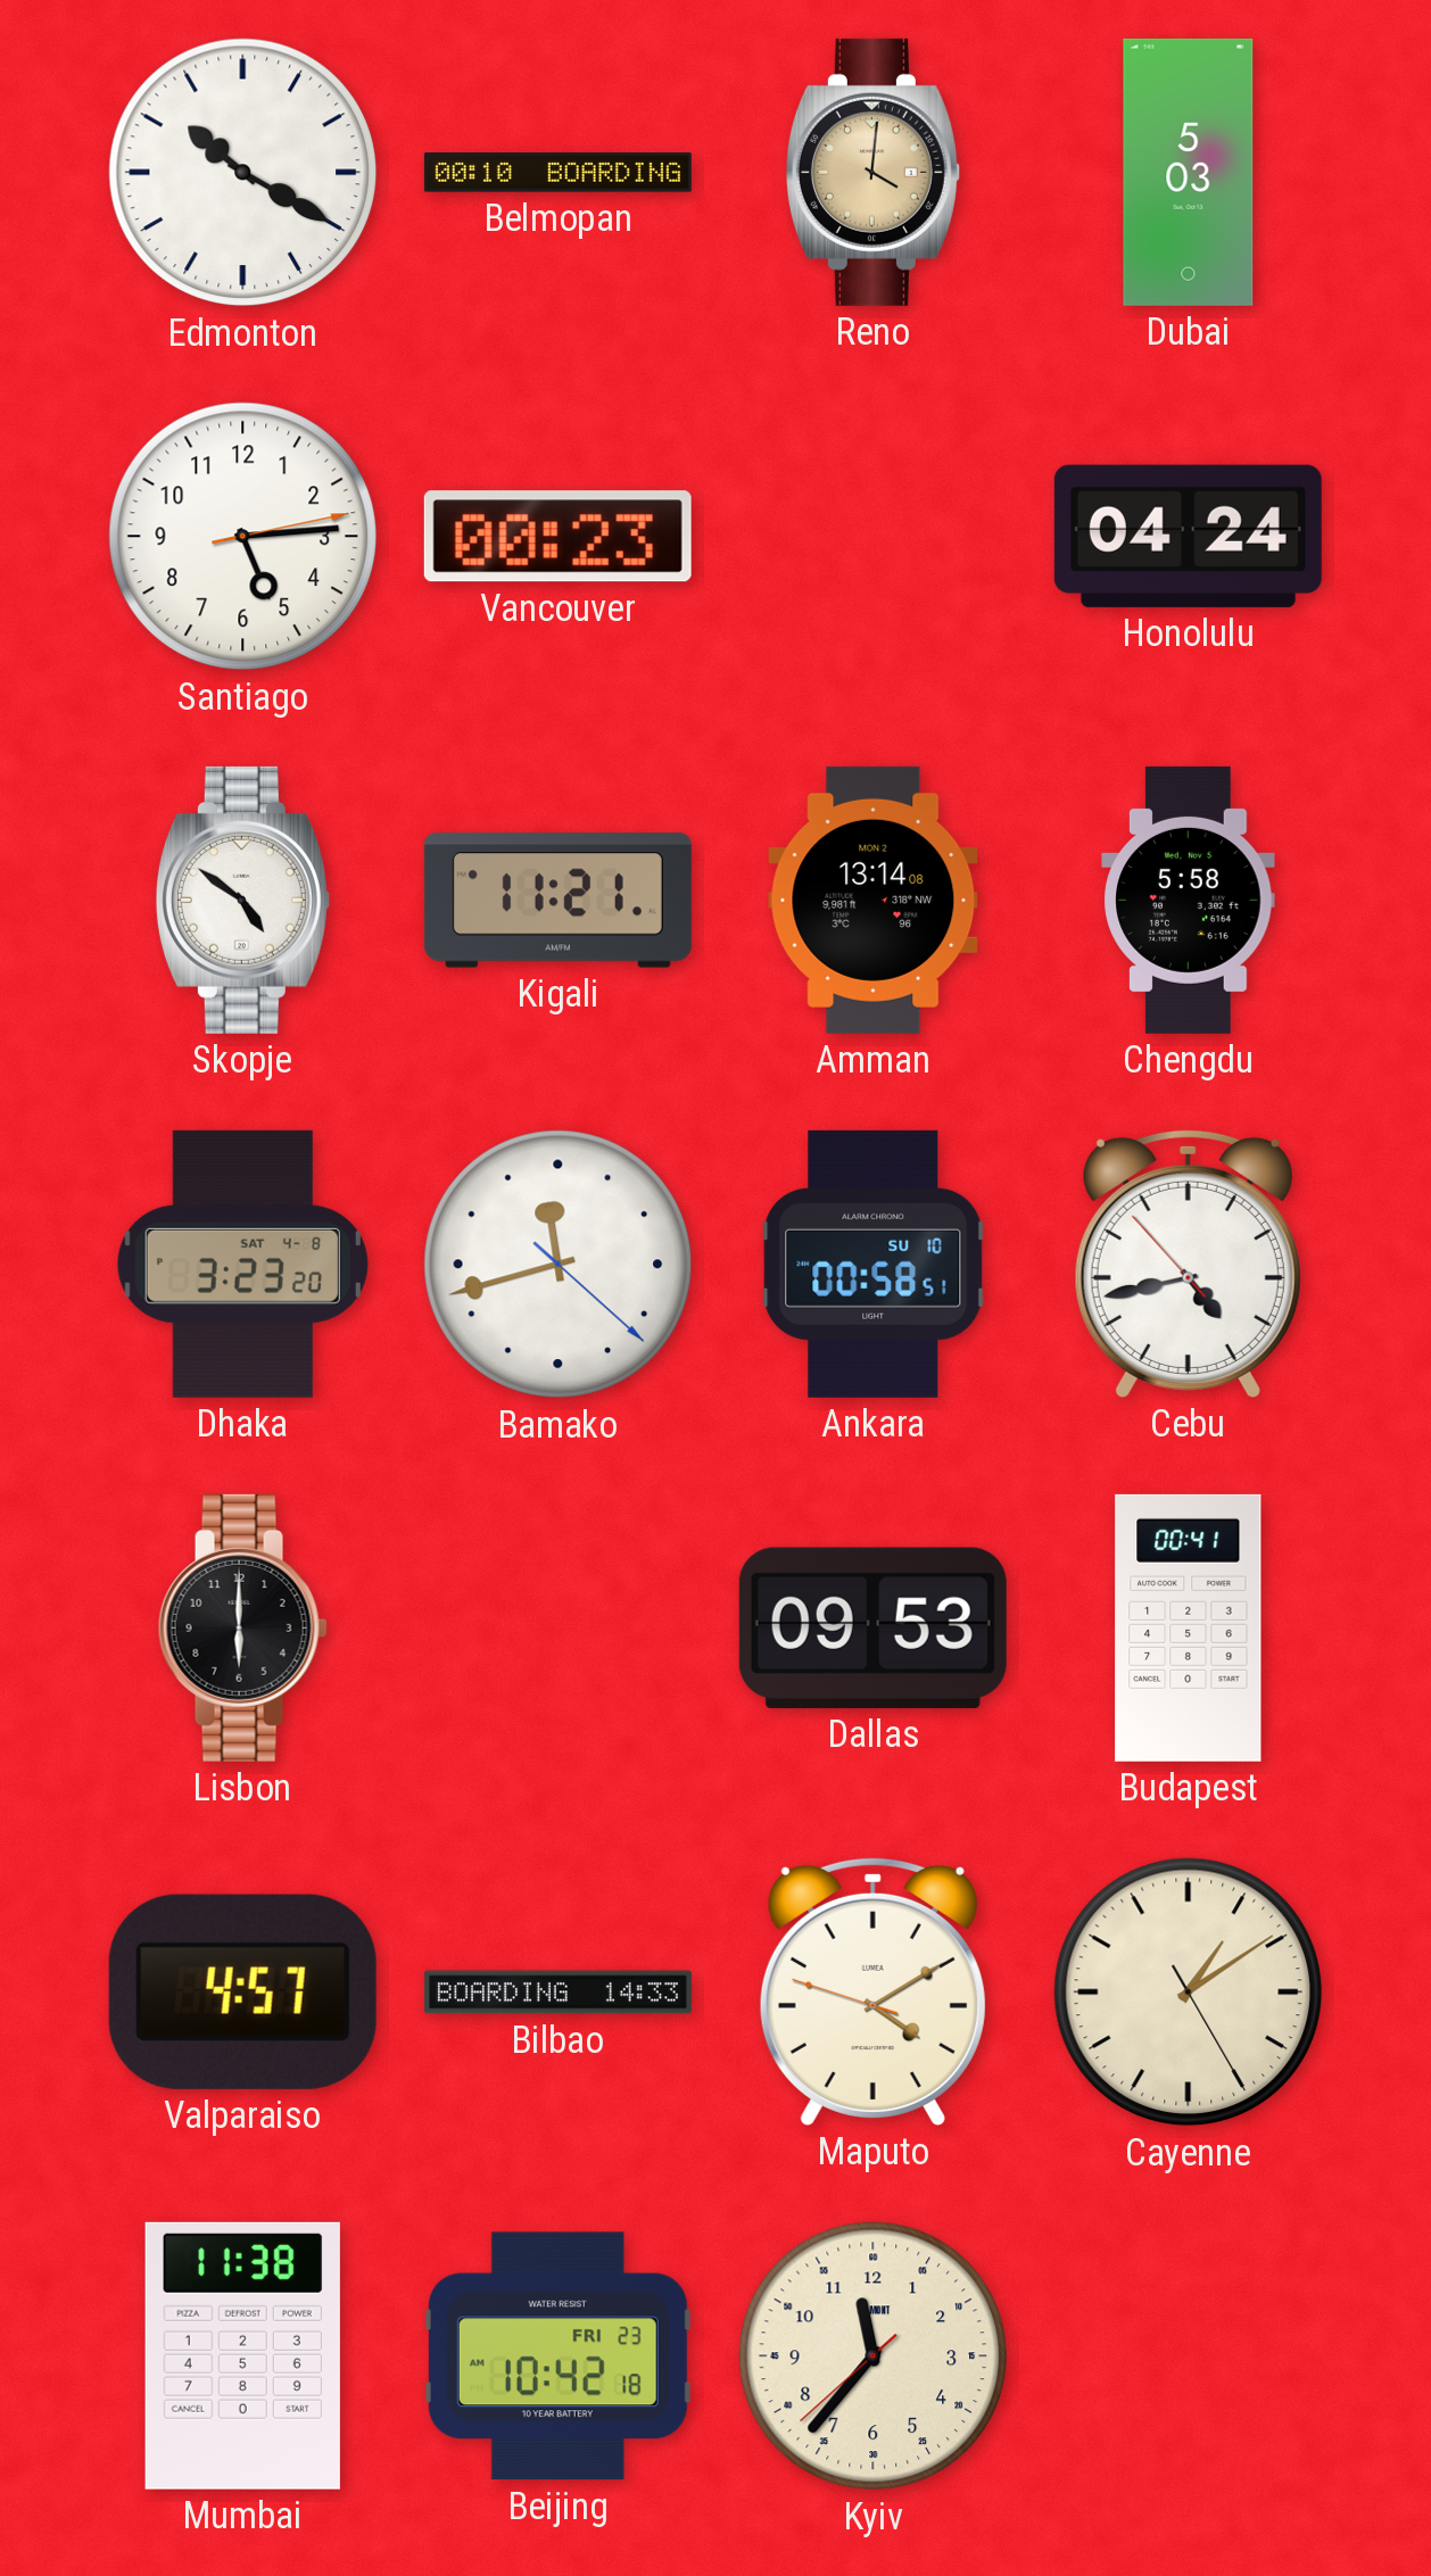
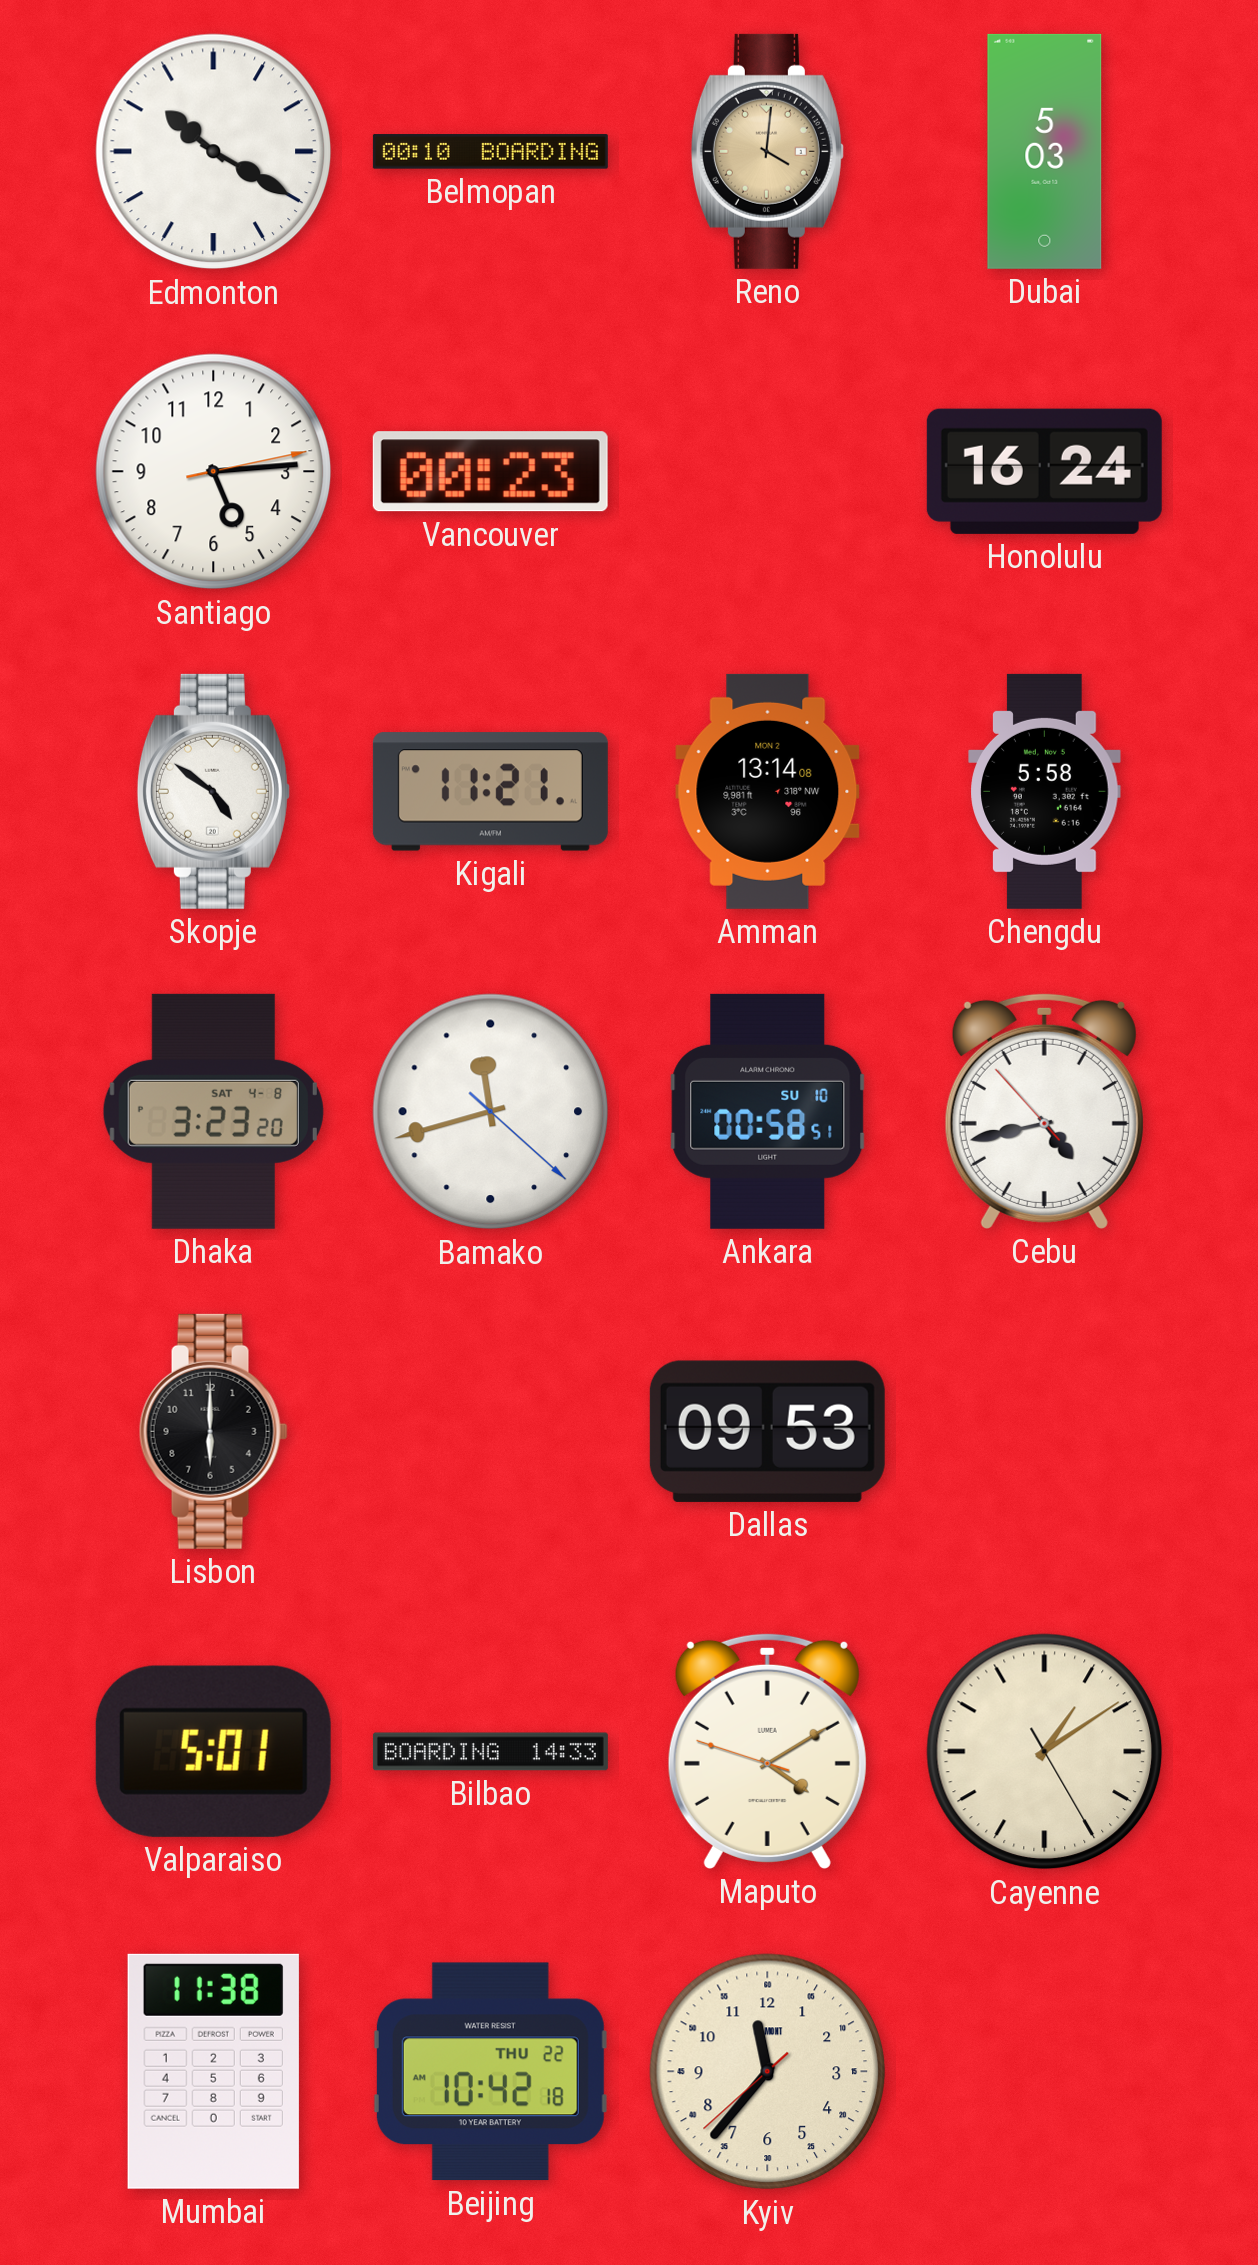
Honolulu: 04:24 -> 16:24 (1044, 471)
Budapest: 00:41 -> none (1189, 1627)
Valparaiso: 4:57 -> 5:01 (213, 1751)
Beijing date: FRI 23 -> THU 22 (490, 2072)
